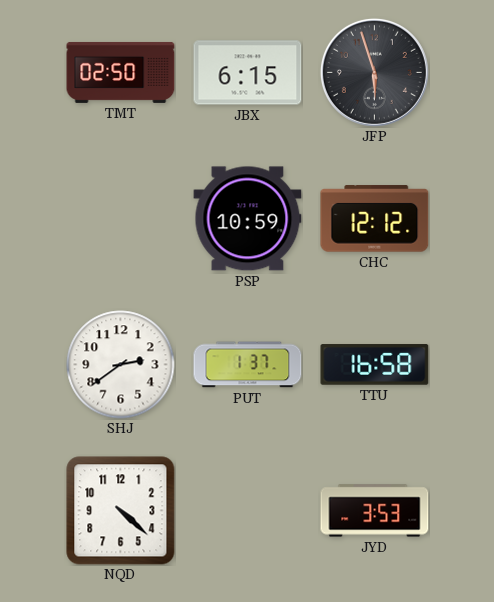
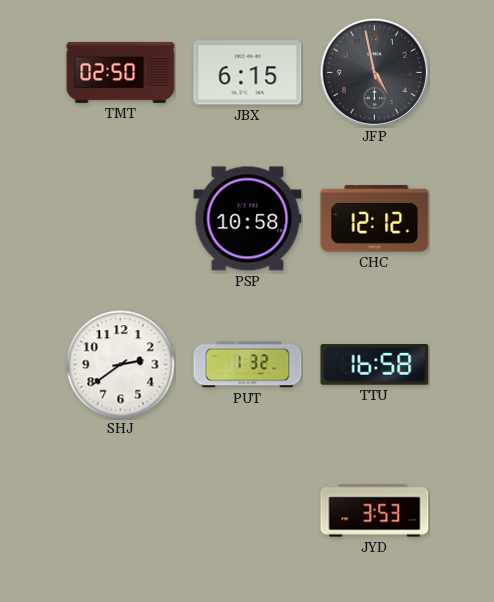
JFP: 5:57 -> 4:58 (374, 72)
PSP: 10:59 -> 10:58 (248, 219)
PUT: 1:37 -> 1:32 (248, 365)
NQD: 4:22 -> none (121, 511)
